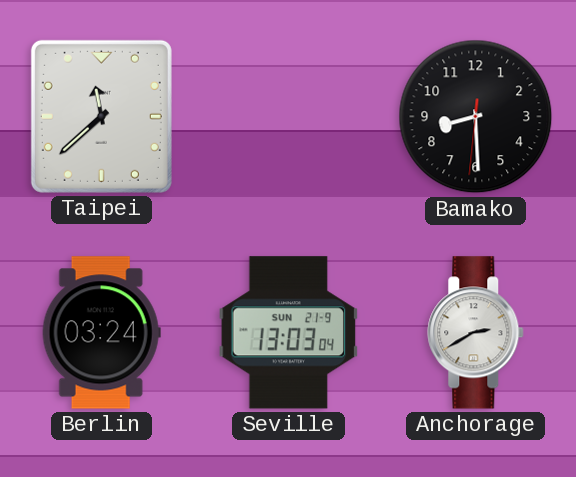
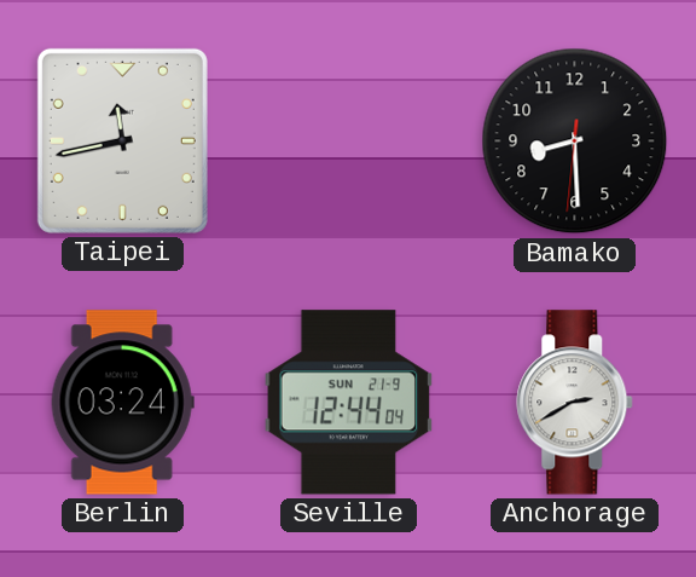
Taipei: 11:38 -> 11:43 (122, 140)
Seville: 13:03 -> 12:44 (349, 403)
